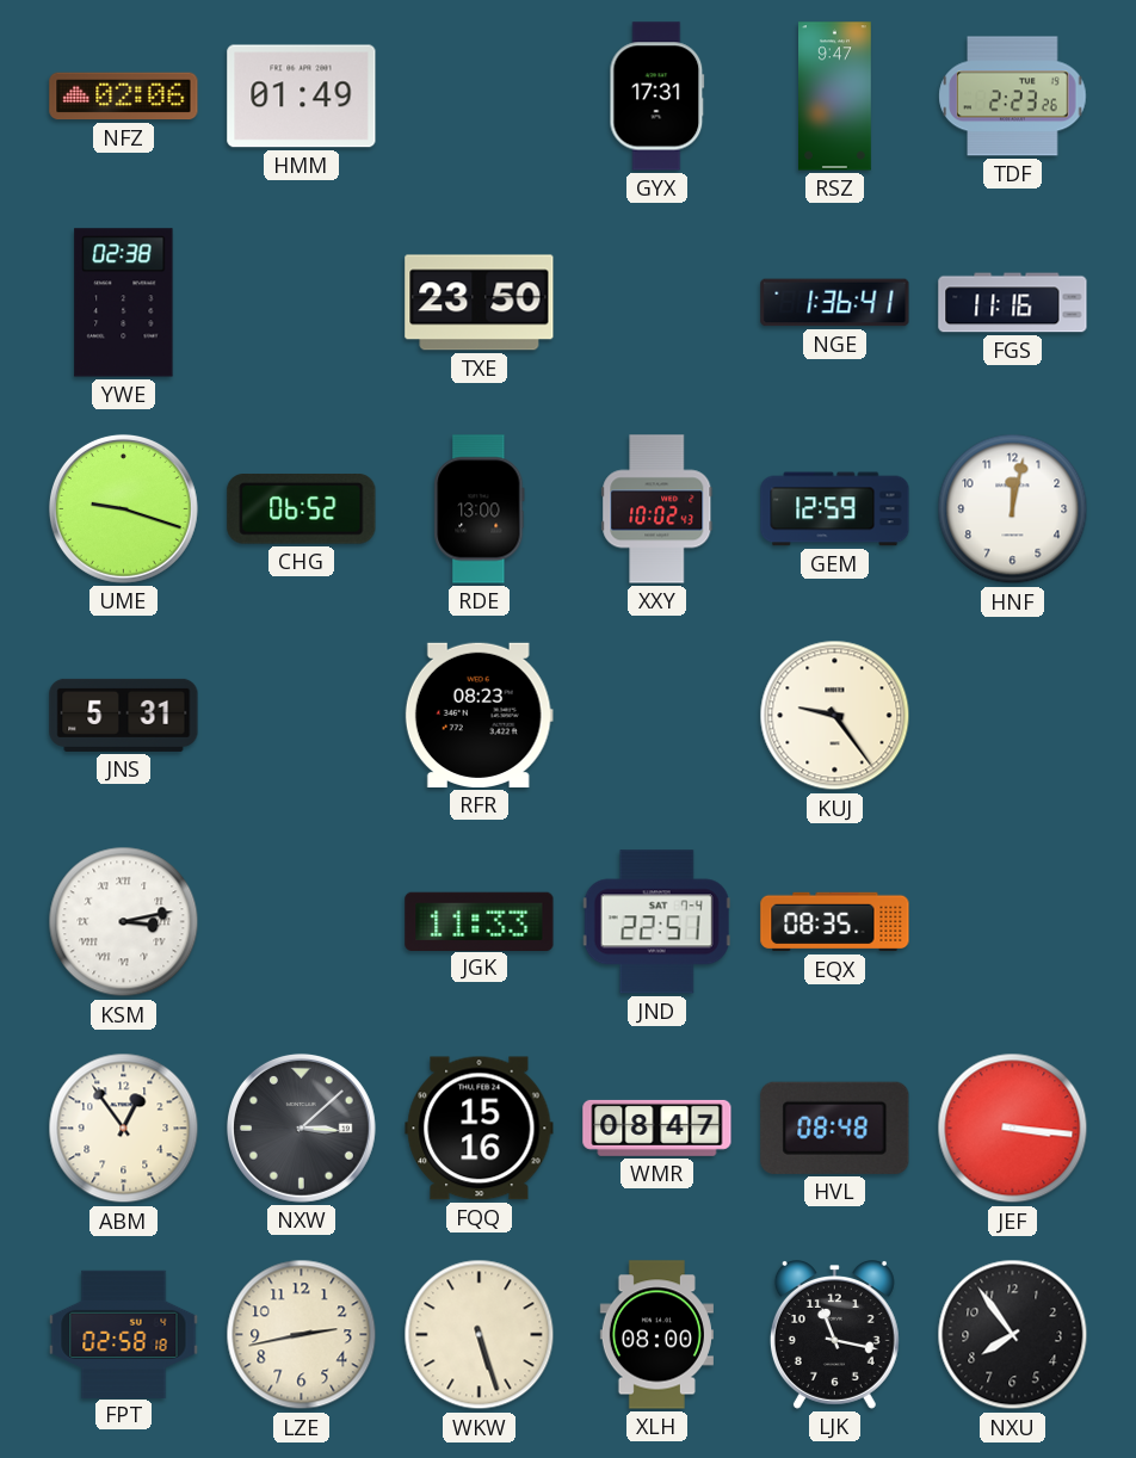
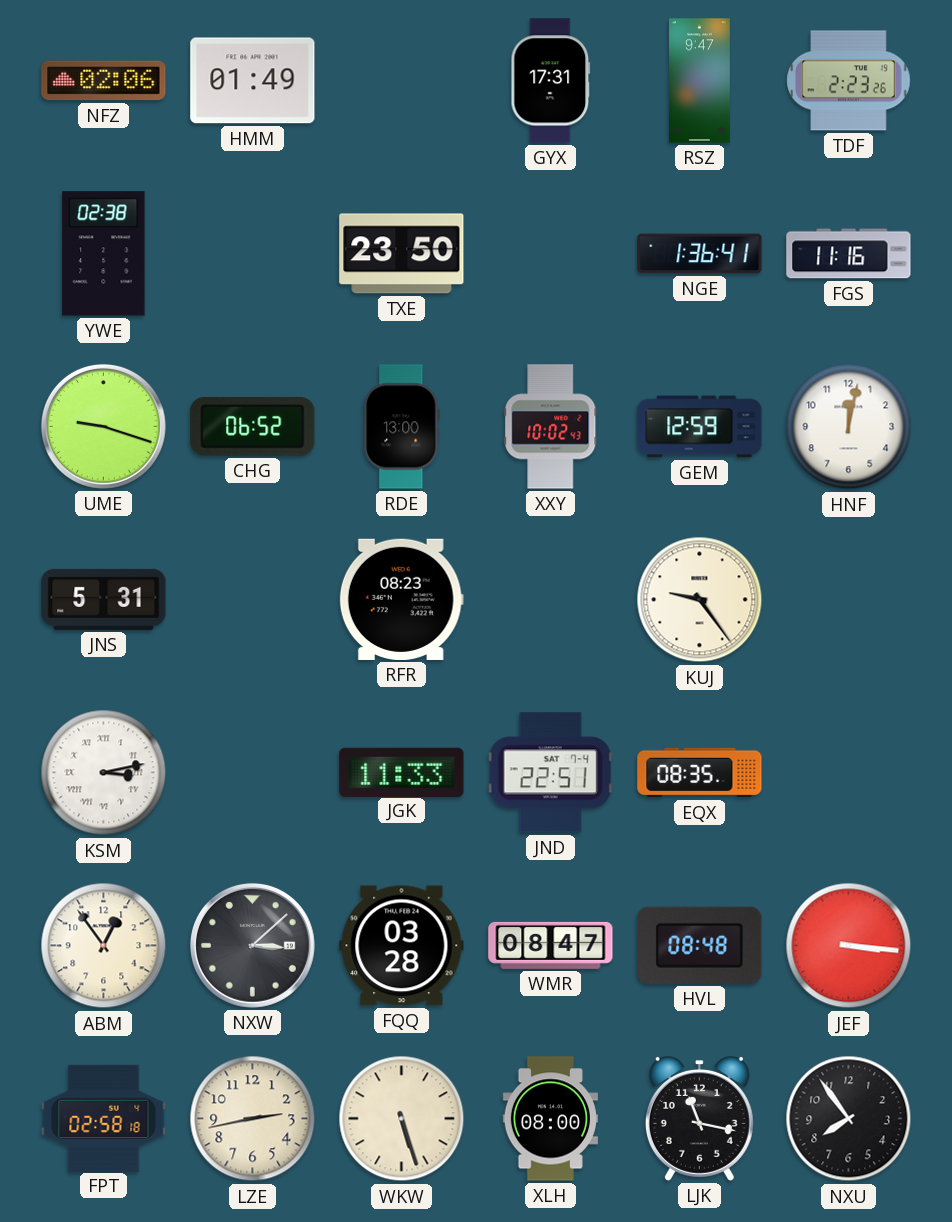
FQQ: 15:16 -> 03:28 (402, 946)
